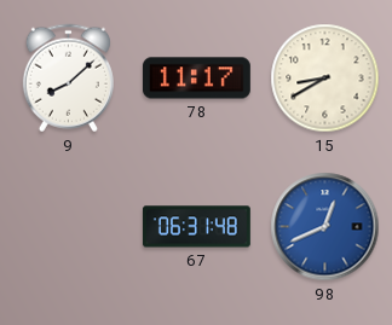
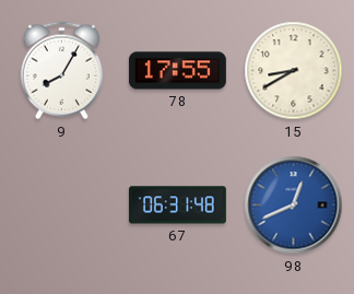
9: 8:08 -> 8:05 (61, 71)
78: 11:17 -> 17:55 (177, 71)
